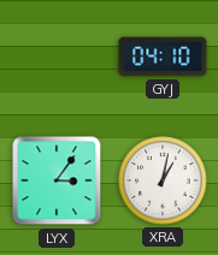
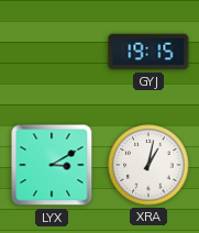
GYJ: 04:10 -> 19:15 (148, 52)
LYX: 3:06 -> 3:10 (52, 165)
